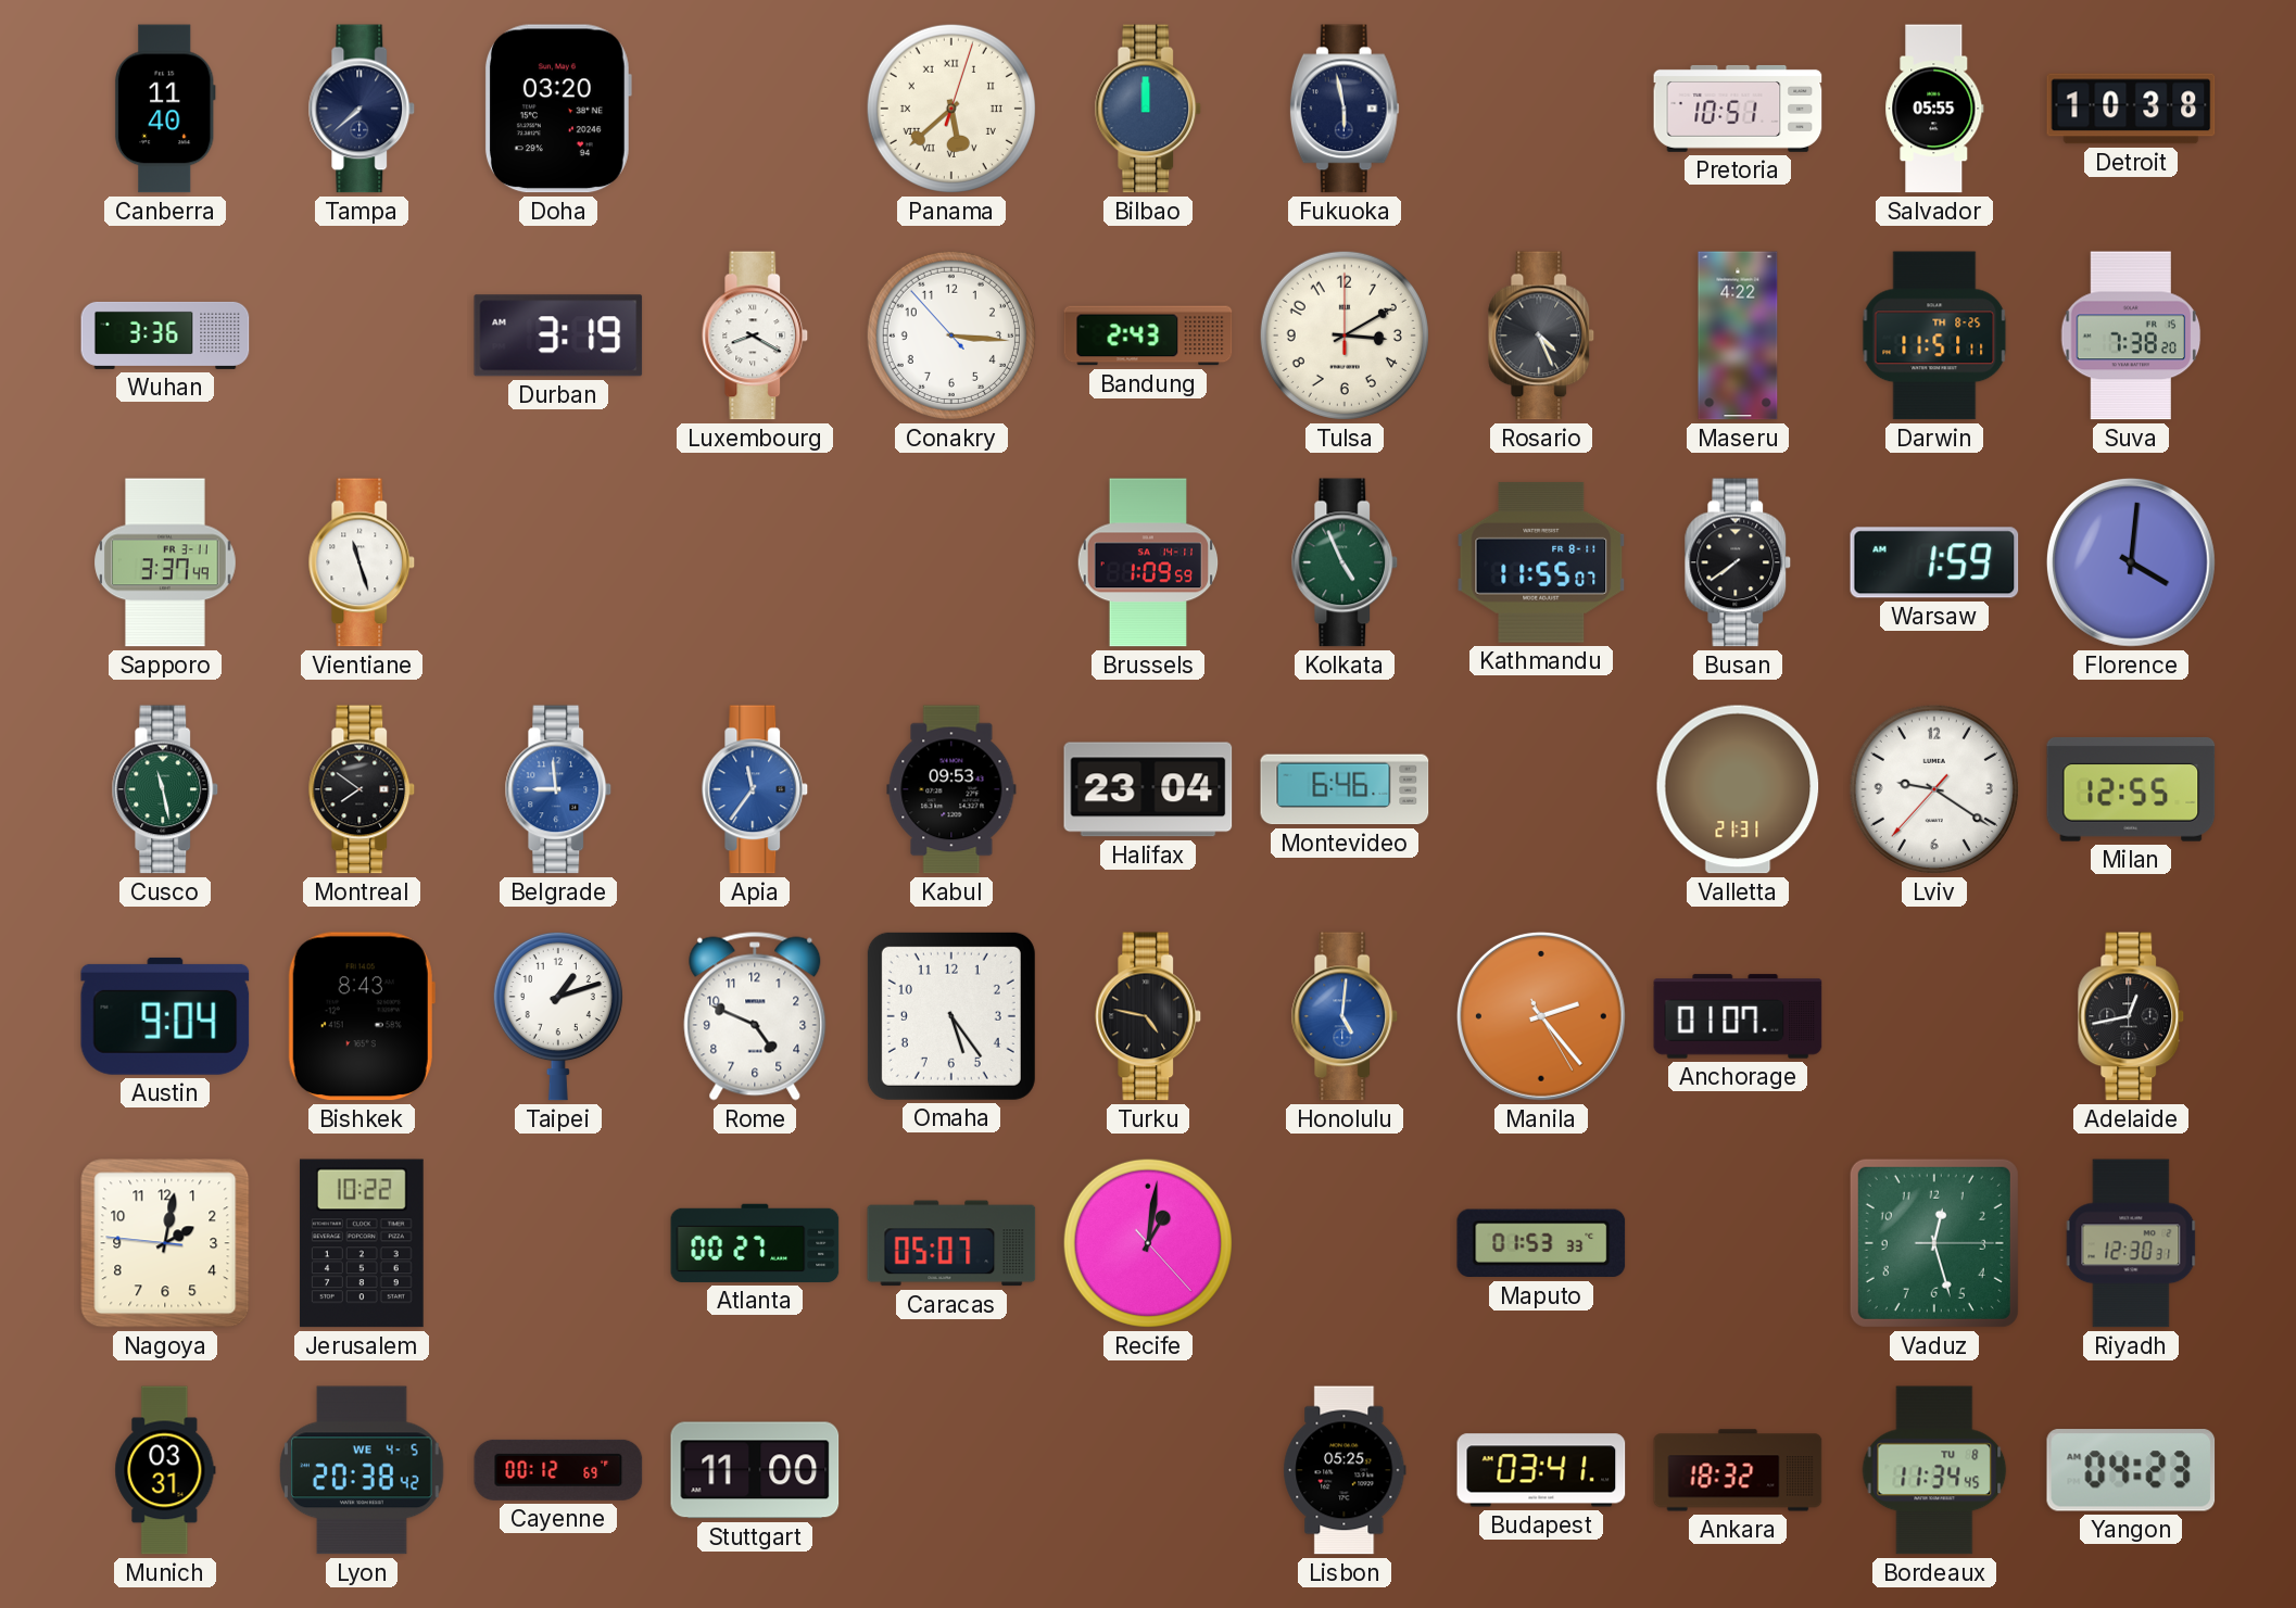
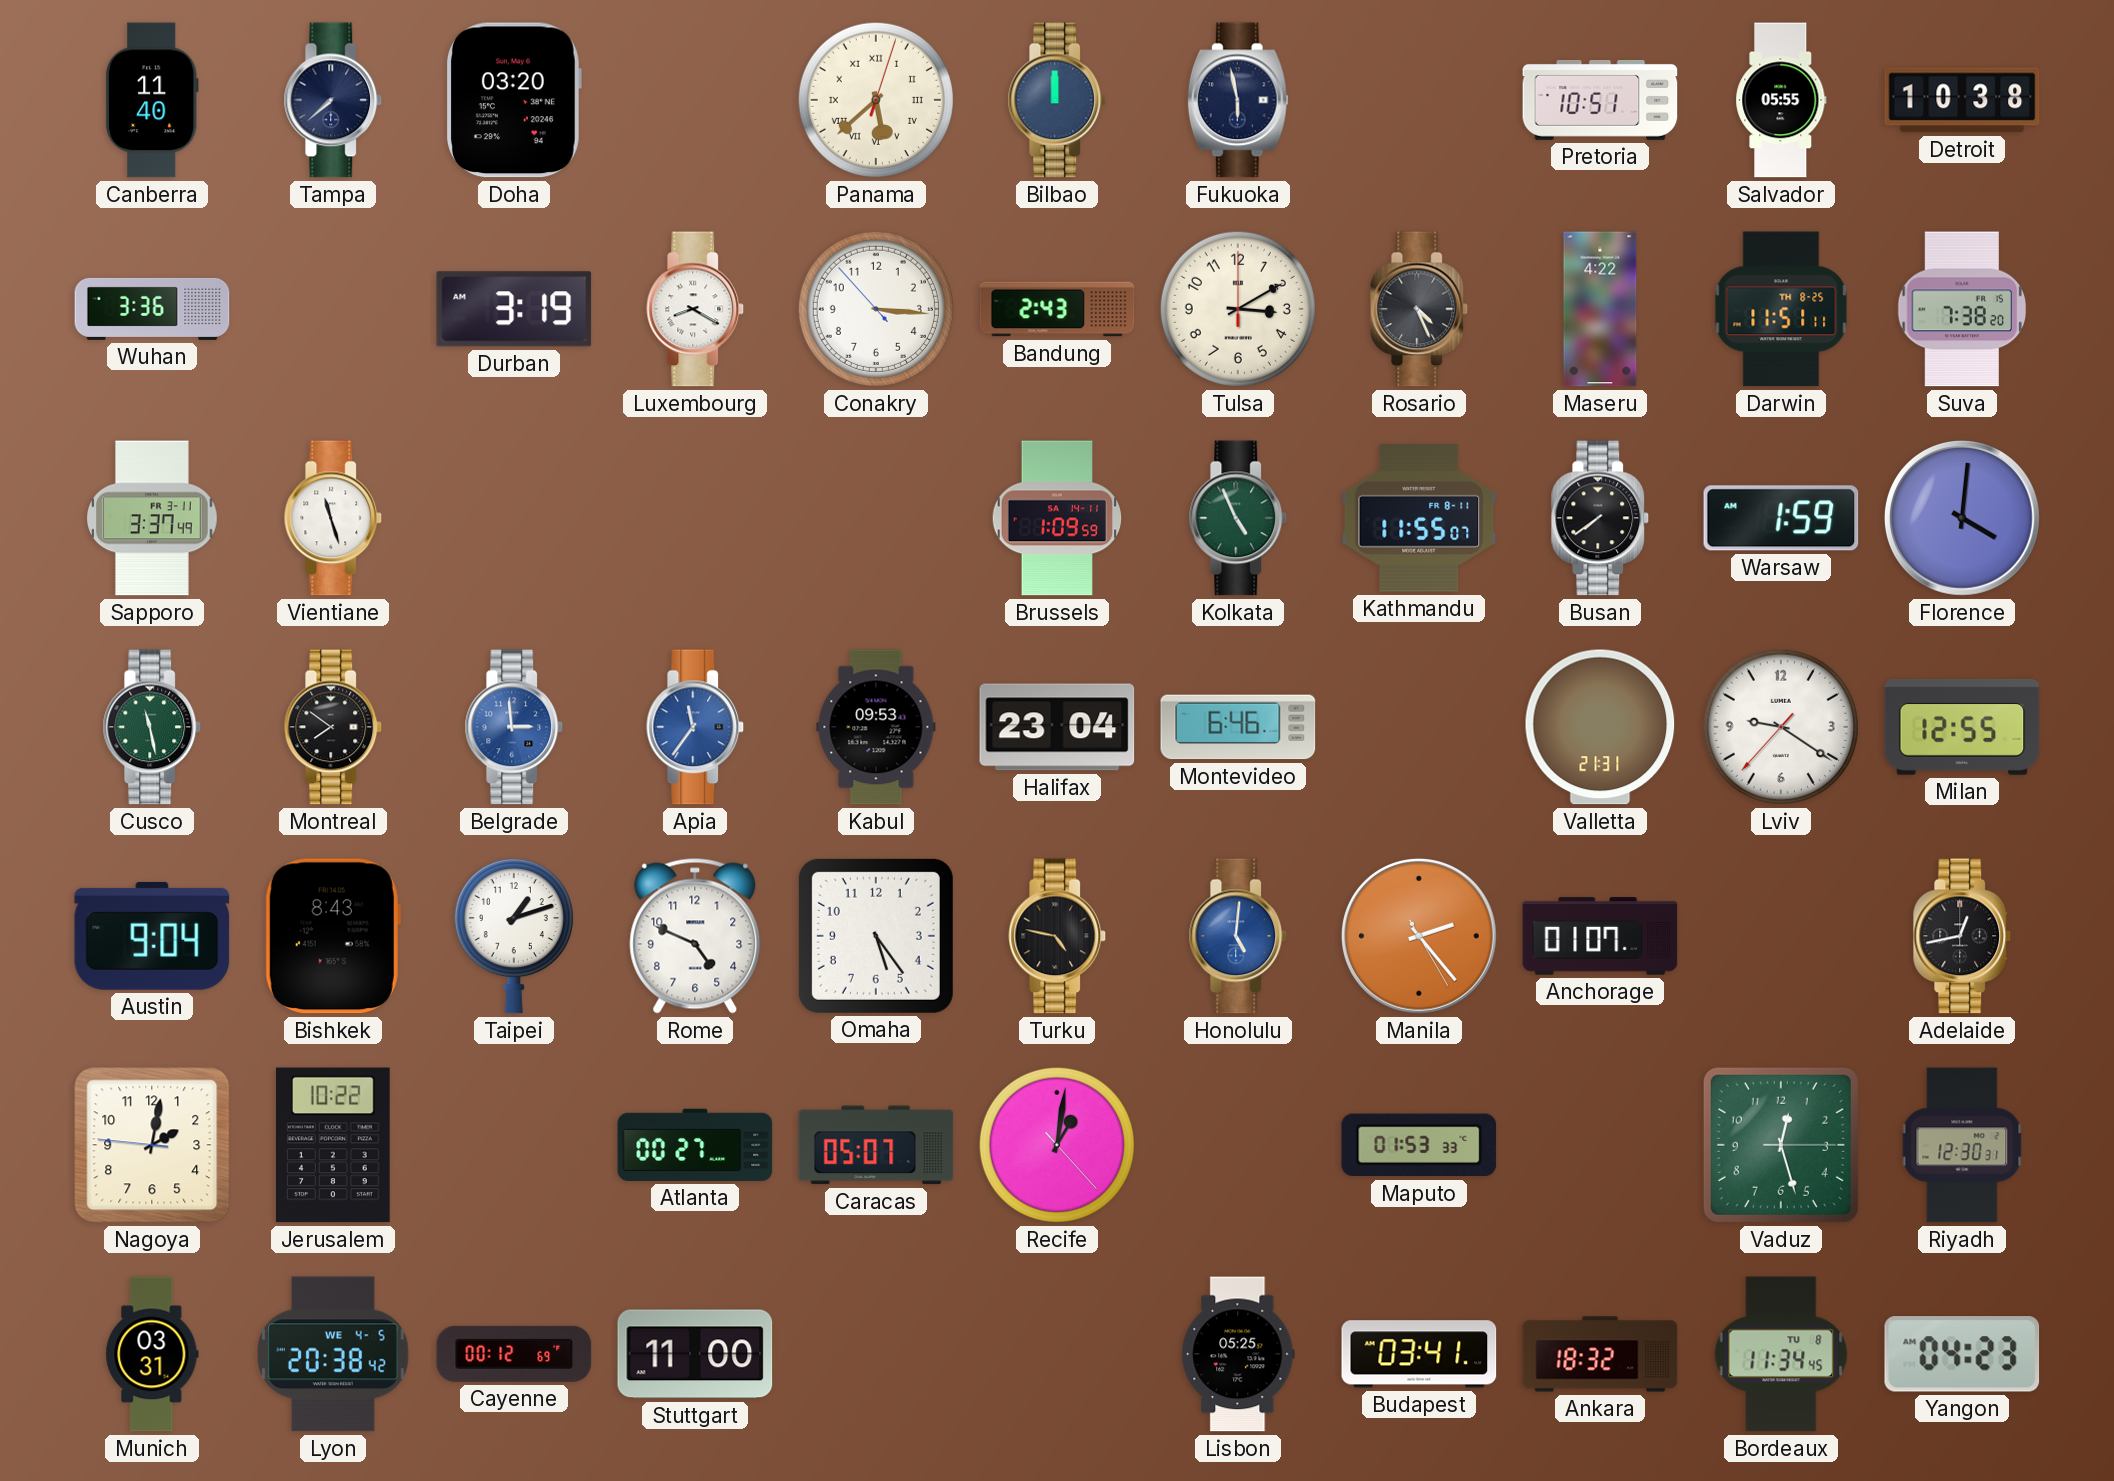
Belgrade: 8:59 -> 2:59 (514, 727)
